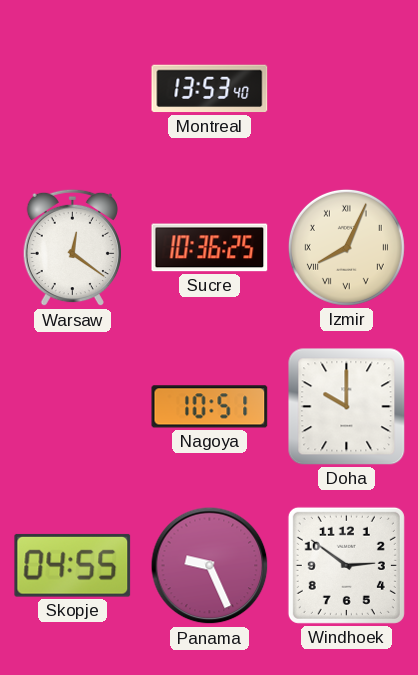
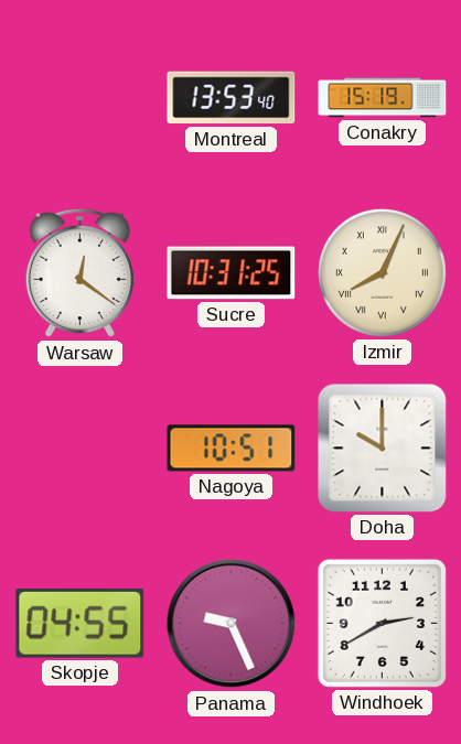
Conakry: none -> 15:19 (383, 98)
Sucre: 10:36 -> 10:31 (232, 273)
Windhoek: 2:51 -> 2:40 (382, 623)
